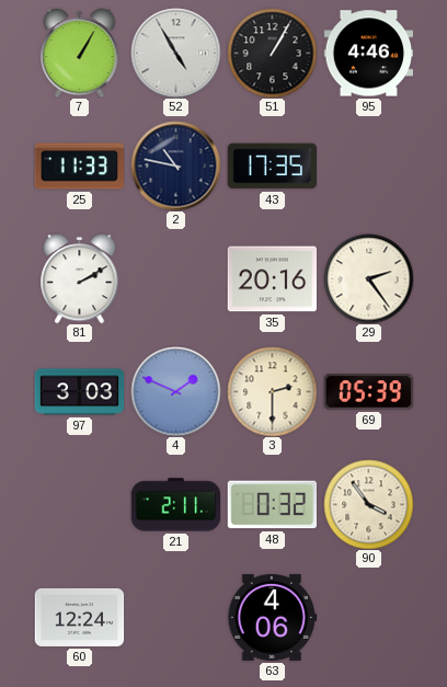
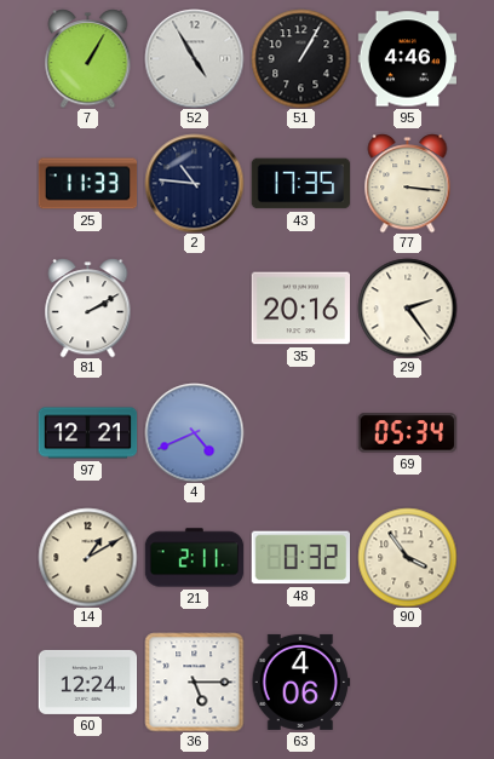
2: 10:47 -> 10:46 (194, 183)
77: none -> 3:16 (408, 183)
97: 3:03 -> 12:21 (87, 433)
4: 1:49 -> 4:41 (194, 432)
3: 2:30 -> none (272, 391)
69: 05:39 -> 05:34 (407, 433)
14: none -> 1:10 (87, 557)
36: none -> 5:15 (194, 682)
